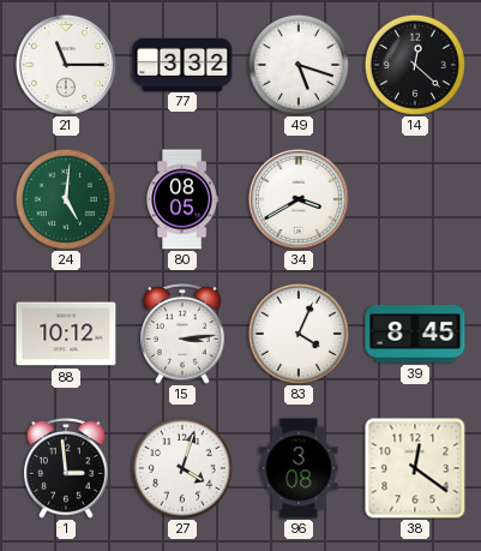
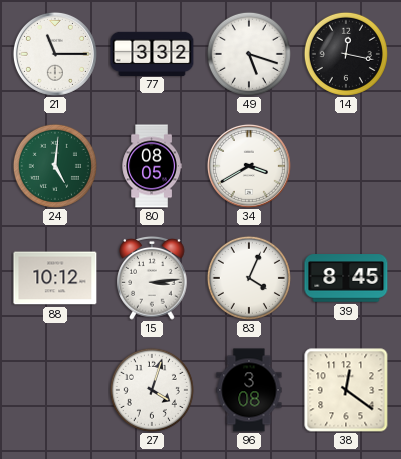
14: 12:22 -> 12:17 (346, 54)
1: 2:59 -> none (66, 468)
